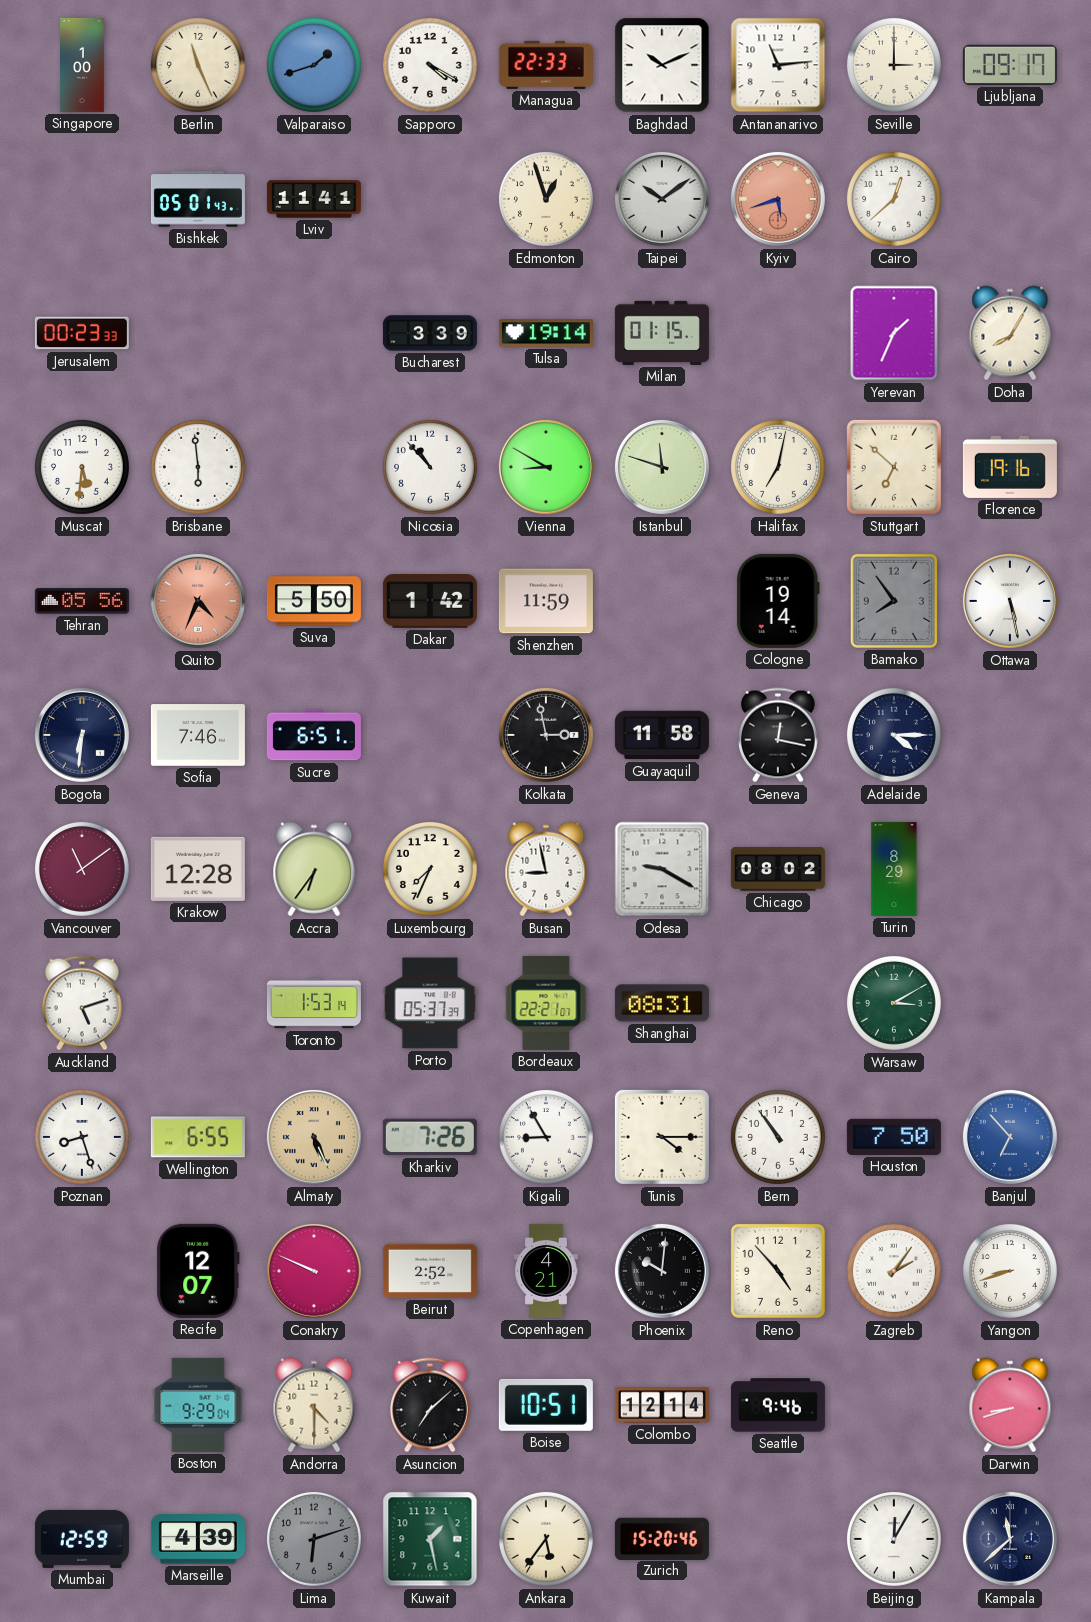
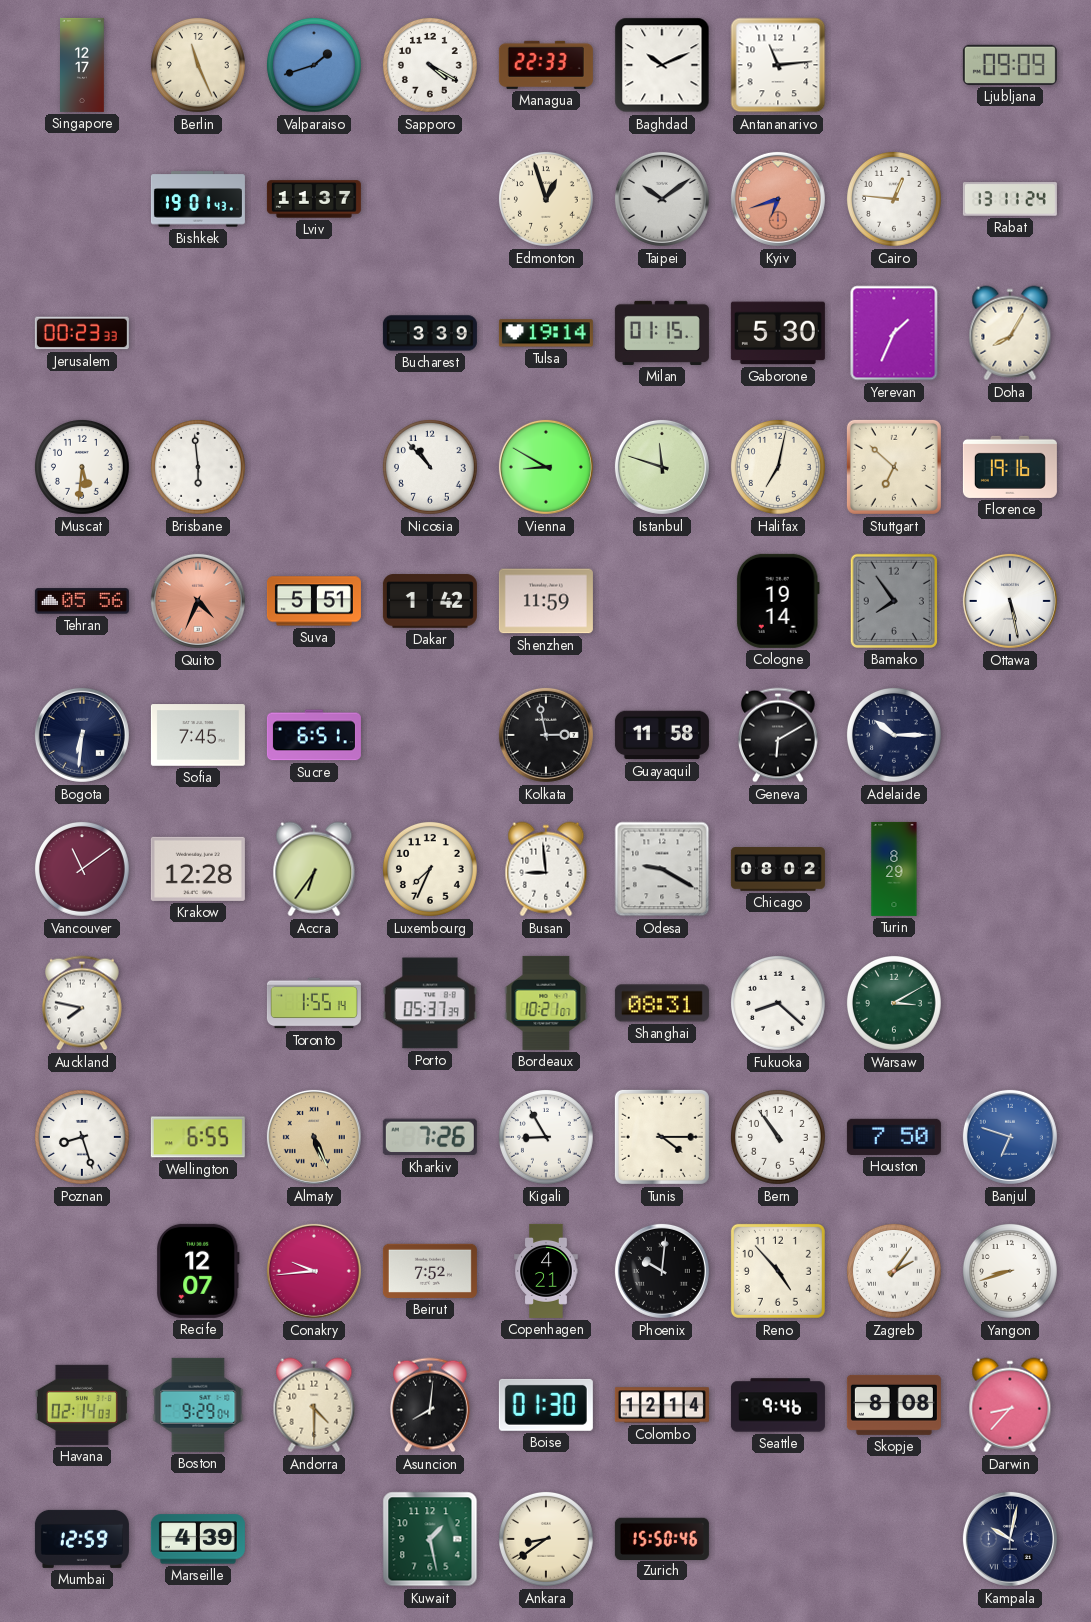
Singapore: 1:00 -> 12:17 (83, 65)
Seville: 3:00 -> none (894, 65)
Ljubljana: 09:17 -> 09:09 (1010, 65)
Bishkek: 05:01 -> 19:01 (198, 199)
Lviv: 11:41 -> 11:37 (314, 199)
Kyiv: 5:42 -> 6:42 (778, 199)
Cairo: 12:38 -> 12:46 (894, 199)
Rabat: none -> 13:11 (1010, 199)
Gaborone: none -> 5:30 (778, 333)
Suva: 5:50 -> 5:51 (314, 601)
Sofia: 7:46 -> 7:45 (198, 735)
Geneva: 12:17 -> 6:10 (778, 735)
Adelaide: 4:15 -> 10:15 (894, 735)
Busan: 8:58 -> 8:59 (546, 869)
Auckland: 5:12 -> 7:47 (82, 1003)
Toronto: 1:53 -> 1:55 (314, 1003)
Bordeaux: 22:21 -> 10:21 (546, 1003)
Fukuoka: none -> 8:22 (778, 1003)
Banjul: 6:53 -> 6:48 (1010, 1137)
Conakry: 9:49 -> 9:44 (314, 1271)
Beirut: 2:52 -> 7:52 (430, 1271)
Havana: none -> 02:14 (82, 1405)
Asuncion: 7:08 -> 8:01 (430, 1405)
Boise: 10:51 -> 01:30 (546, 1405)
Skopje: none -> 8:08 (894, 1405)
Darwin: 8:42 -> 8:37 (1010, 1405)
Lima: 6:12 -> none (314, 1539)
Ankara: 5:36 -> 8:39 (546, 1539)
Zurich: 15:20 -> 15:50 (662, 1538)
Beijing: 12:05 -> none (894, 1539)
Kampala: 11:38 -> 10:02 (1010, 1539)
